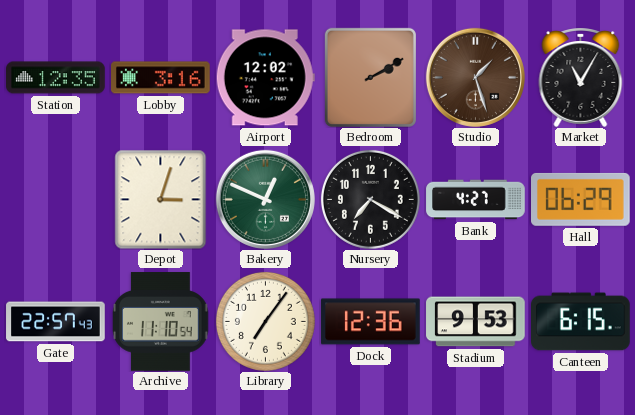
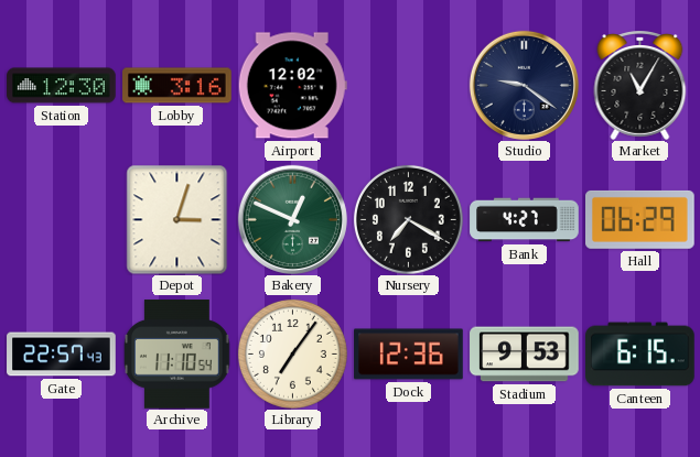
Station: 12:35 -> 12:30 (62, 86)
Bedroom: 2:10 -> none (370, 77)
Studio: 1:27 -> 9:21 (524, 85)
Studio dial: brown -> navy (524, 85)
